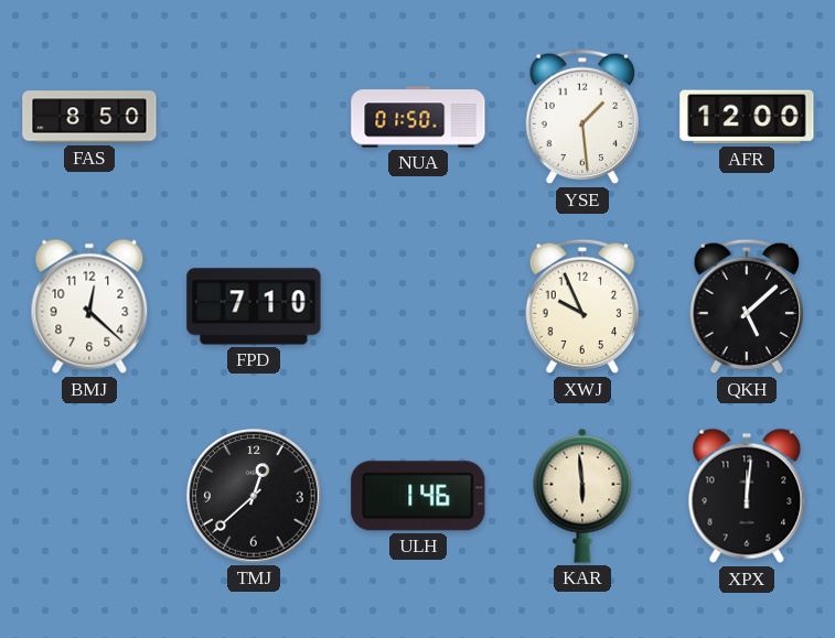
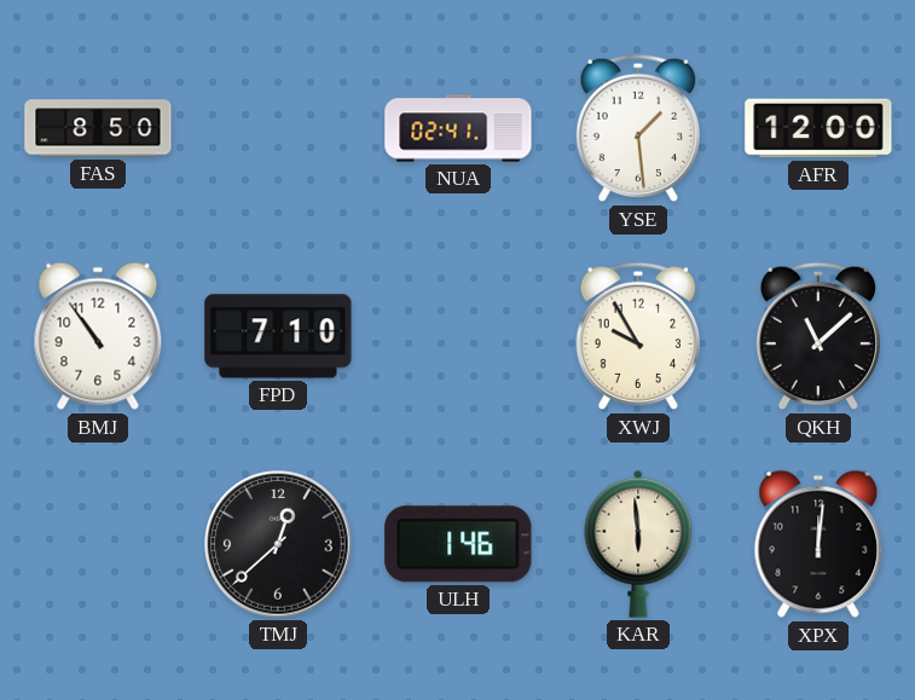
NUA: 01:50 -> 02:41 (458, 128)
BMJ: 12:22 -> 10:54 (98, 336)
XWJ: 9:56 -> 9:55 (637, 336)
QKH: 5:08 -> 11:08 (817, 336)
